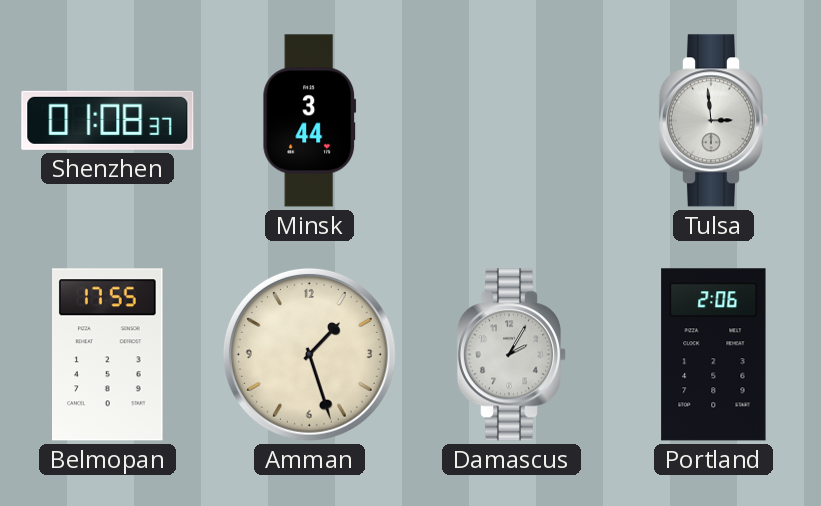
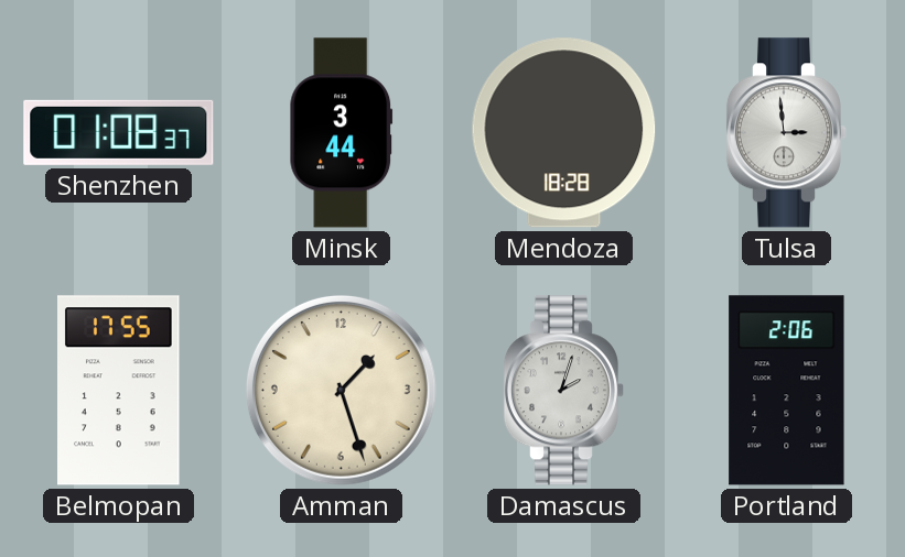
Mendoza: none -> 18:28 (564, 133)
Damascus: 2:05 -> 2:03 (564, 391)
